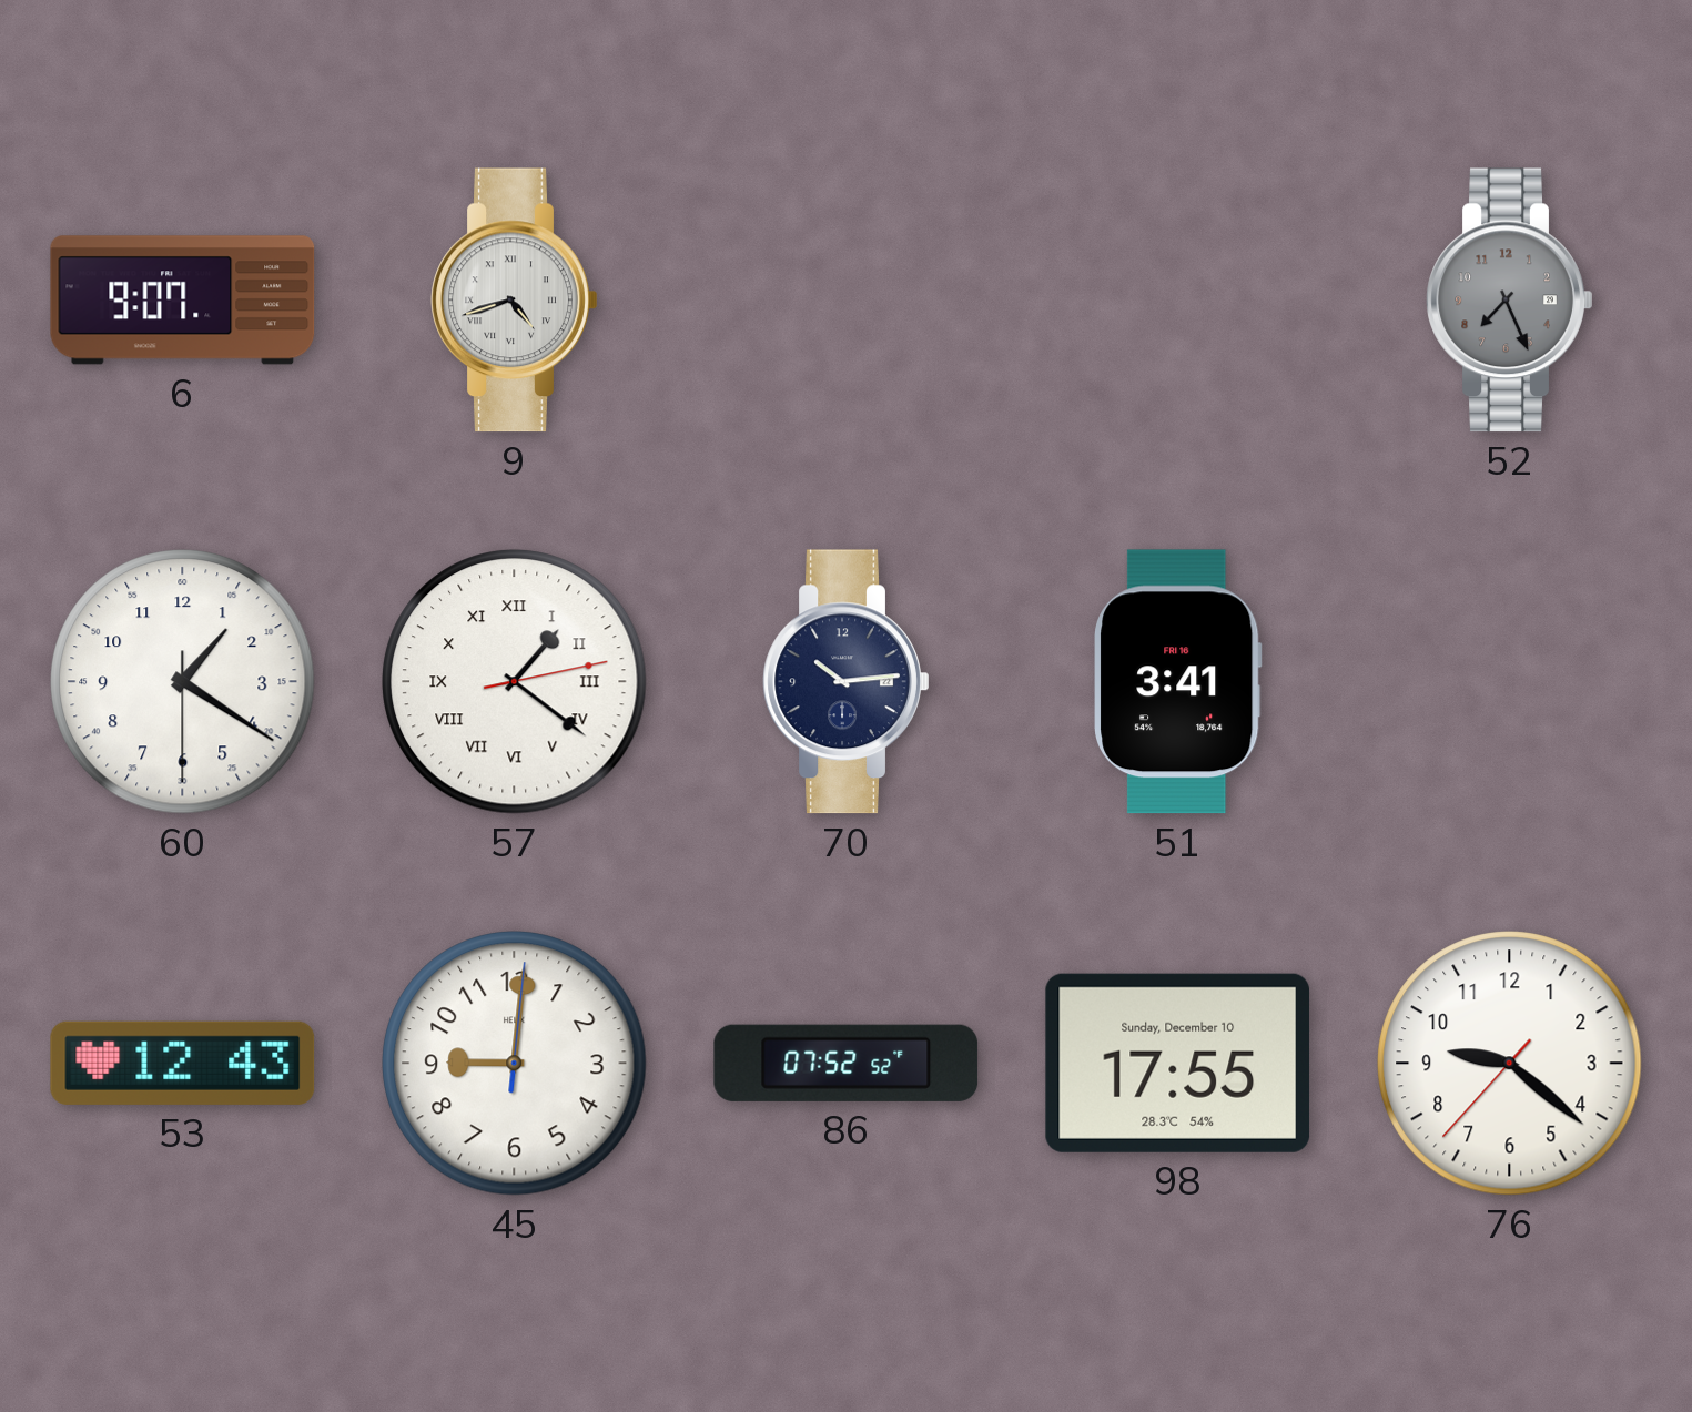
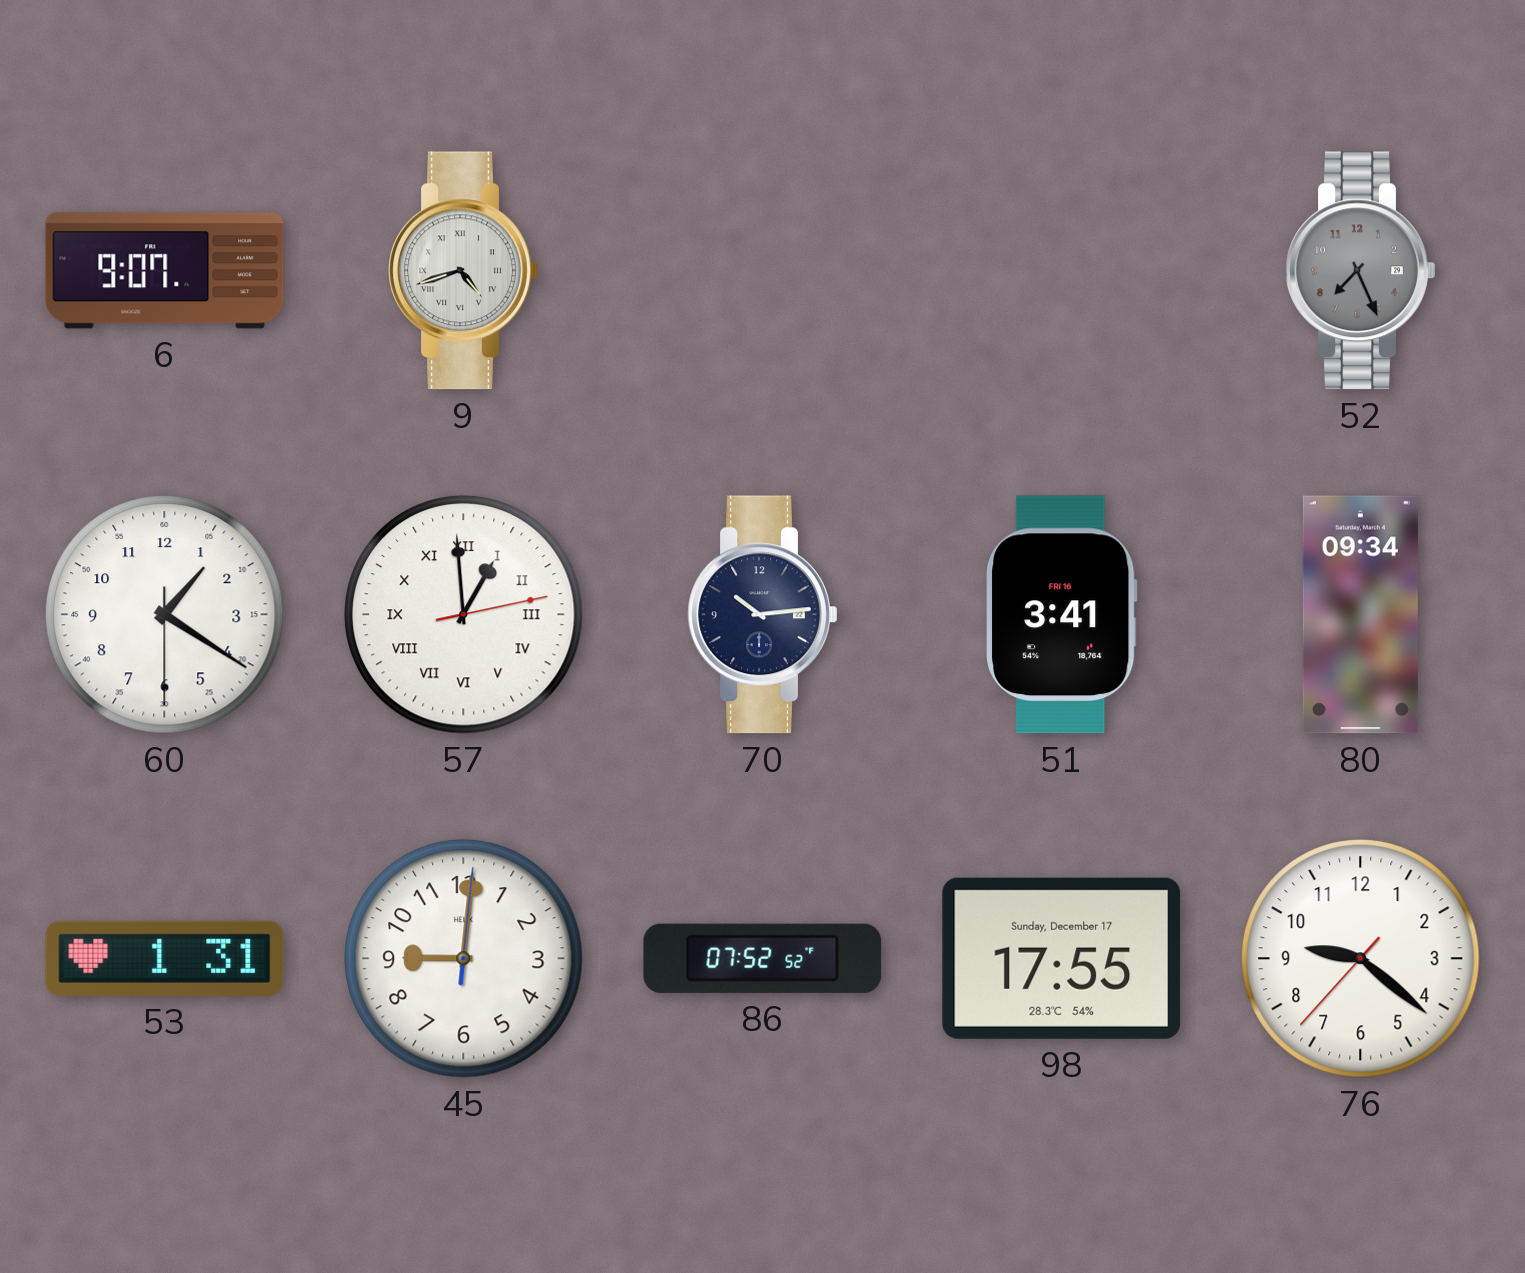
57: 1:21 -> 12:59 (464, 615)
80: none -> 09:34 (1360, 615)
53: 12:43 -> 1:31 (165, 958)
98 date: Sunday, December 10 -> Sunday, December 17 (1062, 958)
